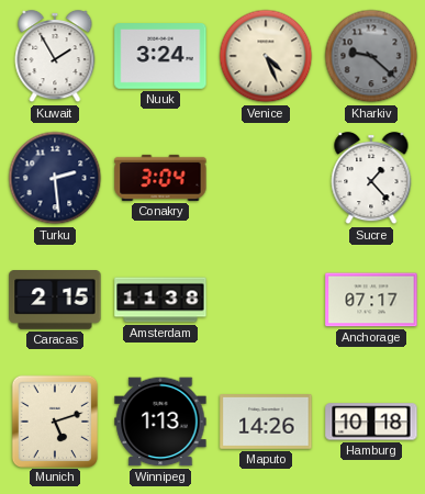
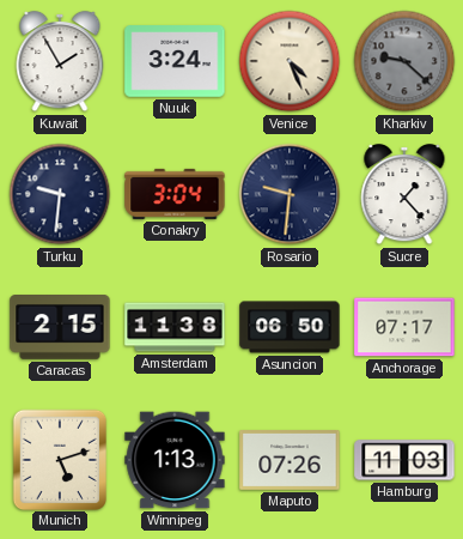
Turku: 2:29 -> 9:31 (60, 194)
Rosario: none -> 9:31 (290, 194)
Asuncion: none -> 06:50 (290, 327)
Maputo: 14:26 -> 07:26 (290, 461)
Hamburg: 10:18 -> 11:03 (404, 460)
